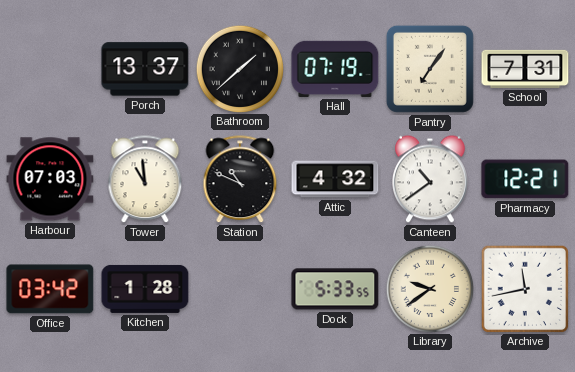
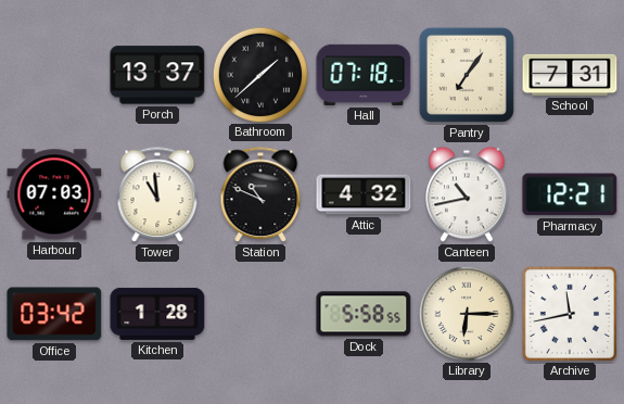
Hall: 07:19 -> 07:18 (364, 75)
Canteen: 10:39 -> 10:43 (468, 194)
Dock: 5:33 -> 5:58 (364, 314)
Library: 9:39 -> 6:15 (466, 313)
